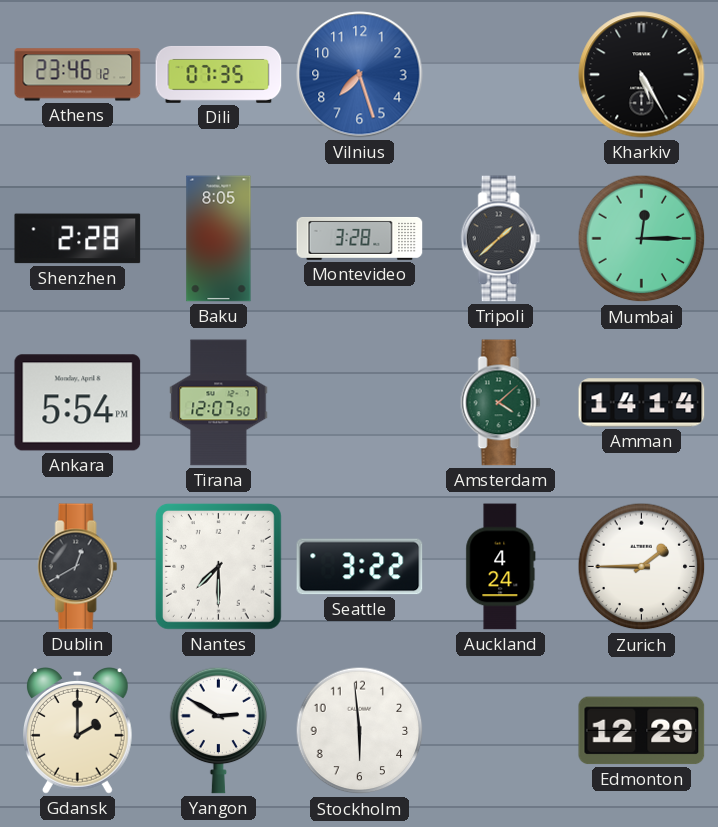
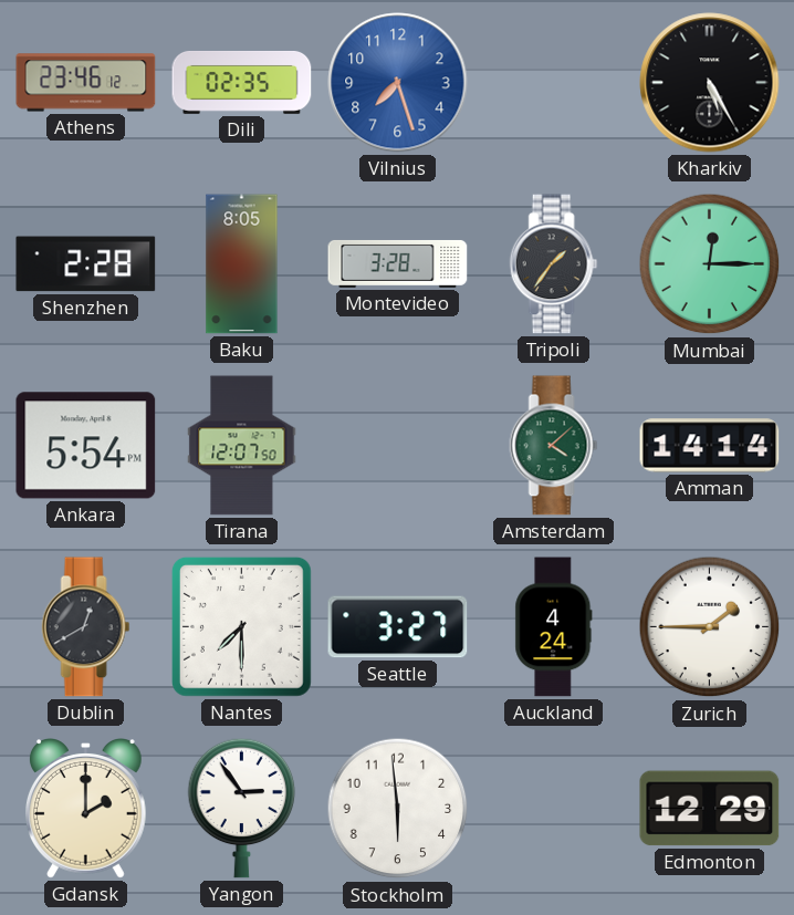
Dili: 07:35 -> 02:35 (242, 82)
Tripoli: 1:38 -> 1:36 (554, 264)
Seattle: 3:22 -> 3:27 (398, 627)
Yangon: 2:50 -> 2:54 (242, 808)
